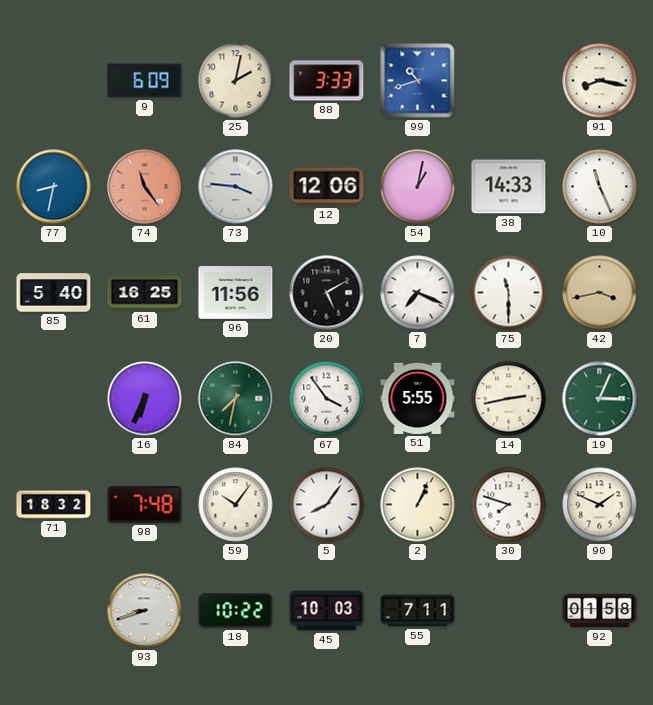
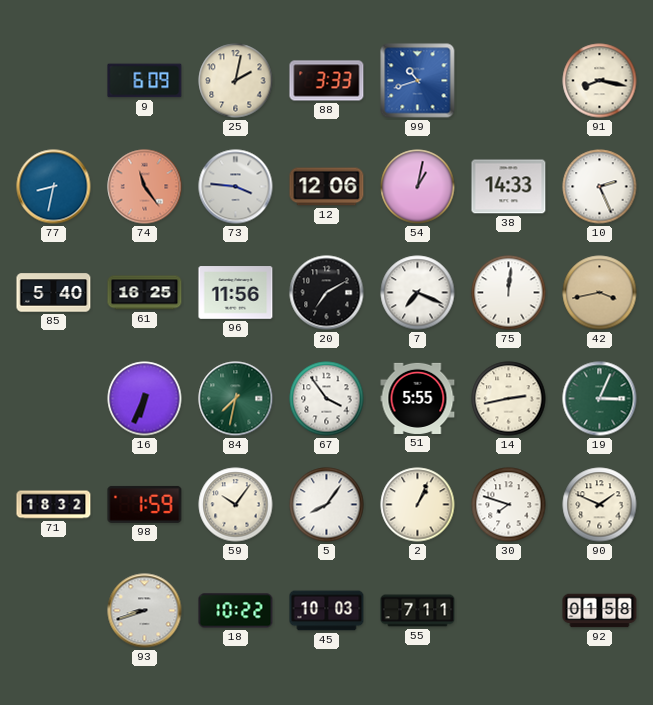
10: 11:26 -> 2:26 (600, 187)
20: 5:10 -> 7:10 (327, 293)
75: 11:30 -> 12:01 (509, 293)
98: 7:48 -> 1:59 (145, 504)
